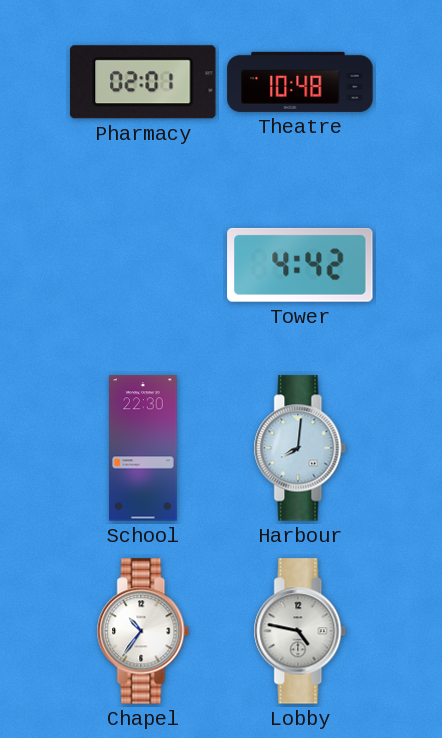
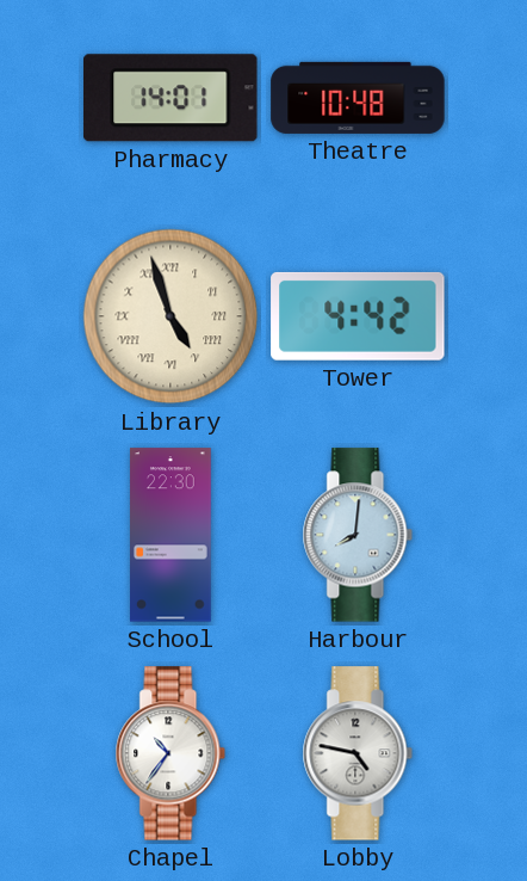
Pharmacy: 02:01 -> 14:01 (172, 98)
Library: none -> 4:57 (170, 316)
